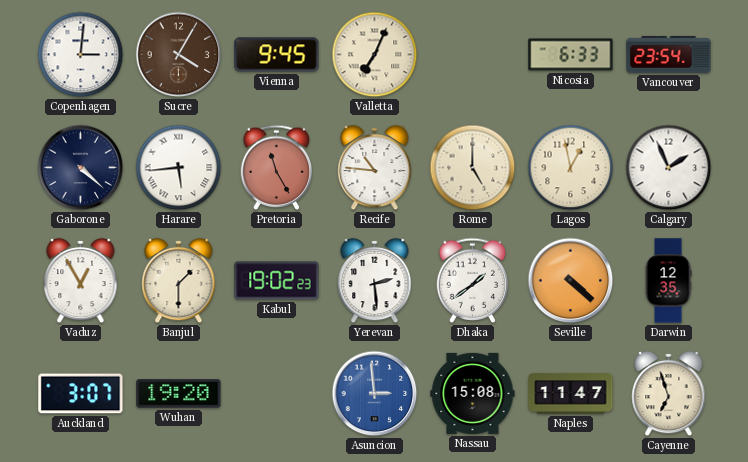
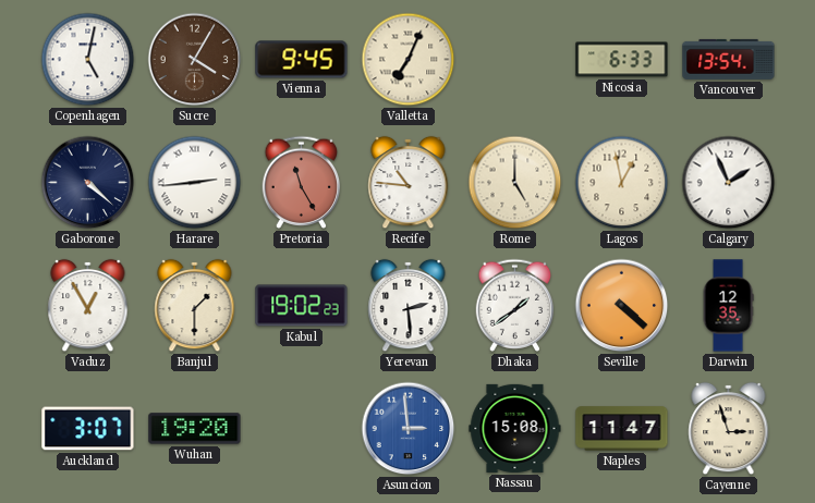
Copenhagen: 3:01 -> 5:02 (88, 60)
Vancouver: 23:54 -> 13:54 (729, 59)
Harare: 5:44 -> 2:44 (195, 183)
Cayenne: 6:57 -> 2:57 (729, 429)
